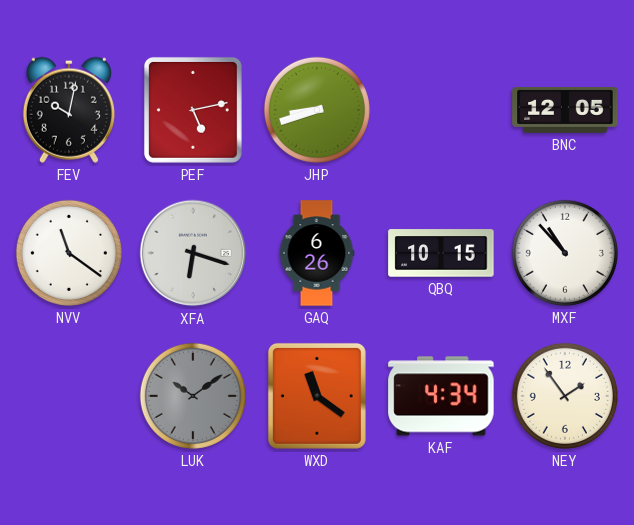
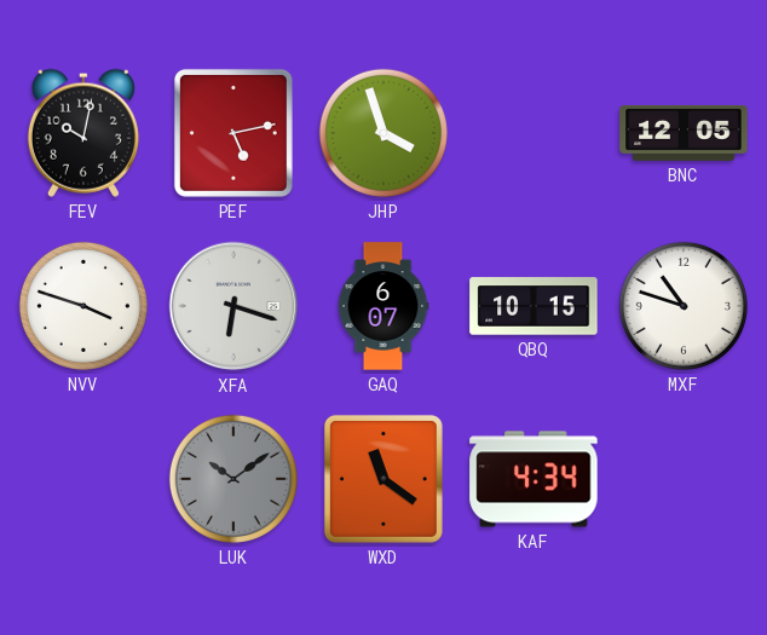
JHP: 8:42 -> 3:57 (383, 133)
NVV: 11:21 -> 3:48 (83, 306)
GAQ: 6:26 -> 6:07 (383, 306)
MXF: 10:53 -> 10:48 (684, 306)
NEY: 1:54 -> none (565, 396)
